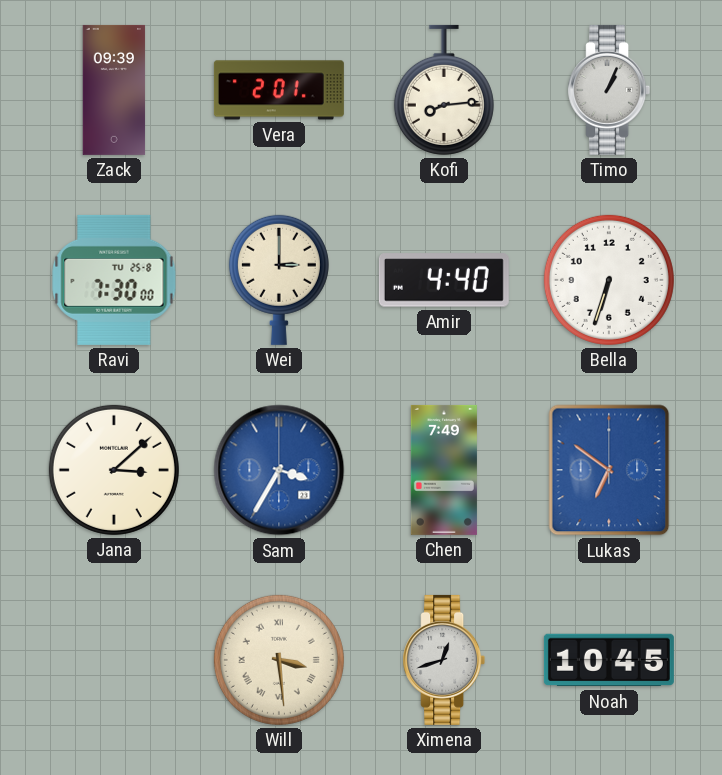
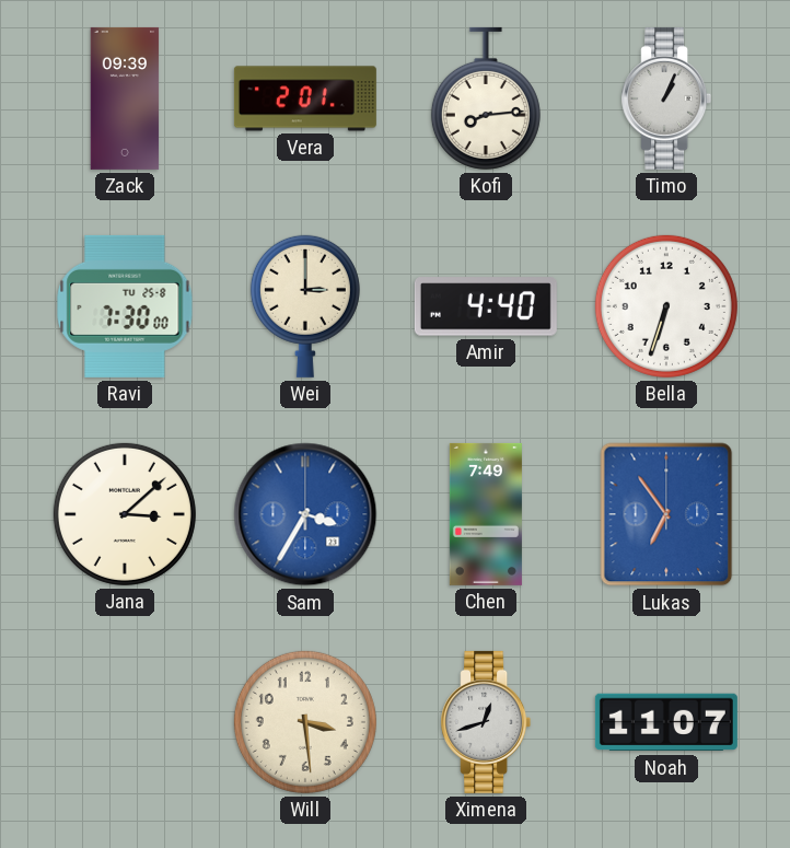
Lukas: 6:51 -> 6:54 (666, 514)
Will numerals: Roman -> Arabic (305, 722)
Noah: 10:45 -> 11:07 (666, 722)
